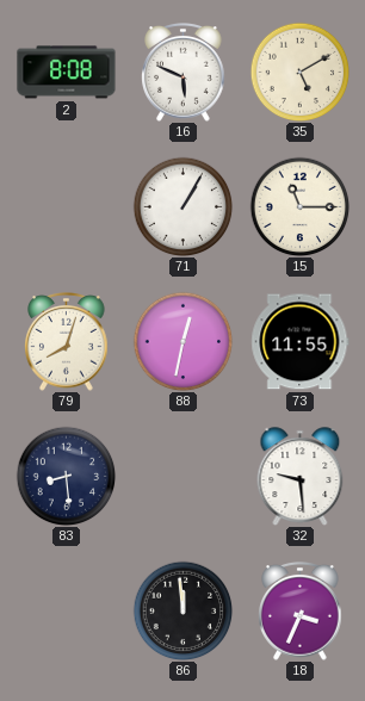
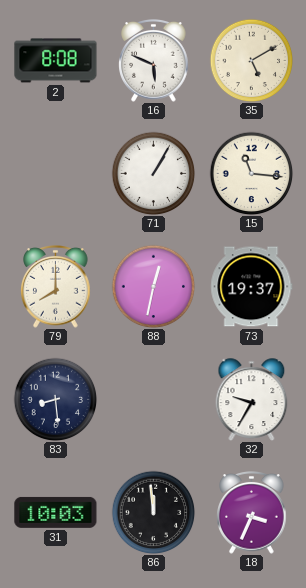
15: 11:15 -> 11:16 (251, 173)
79: 8:03 -> 8:00 (56, 287)
73: 11:55 -> 19:37 (252, 287)
32: 9:29 -> 9:35 (252, 400)
31: none -> 10:03 (56, 512)
